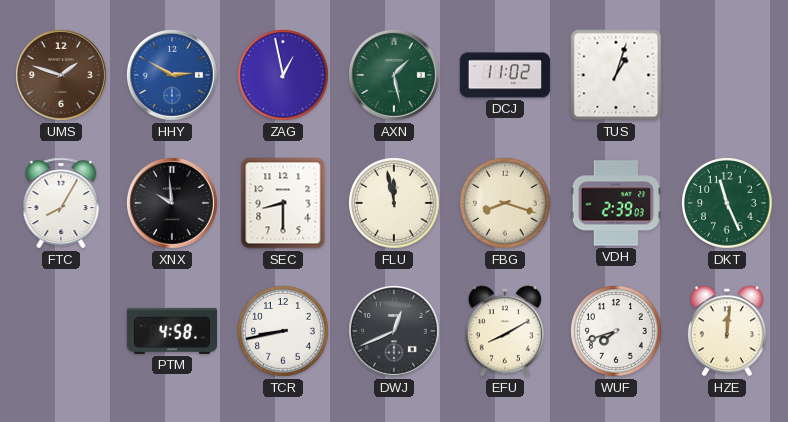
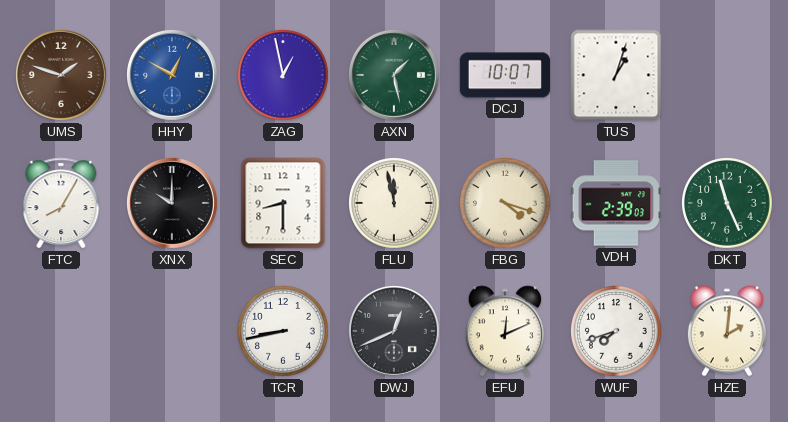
HHY: 2:50 -> 12:50 (172, 75)
DCJ: 11:02 -> 10:07 (505, 75)
XNX: 9:59 -> 10:00 (172, 203)
FBG: 8:18 -> 4:18 (506, 204)
PTM: 4:58 -> none (172, 331)
EFU: 8:10 -> 12:11 (505, 331)
HZE: 12:01 -> 2:01 (727, 331)
